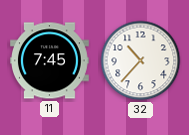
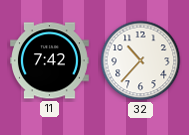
11: 7:45 -> 7:42 (50, 61)
